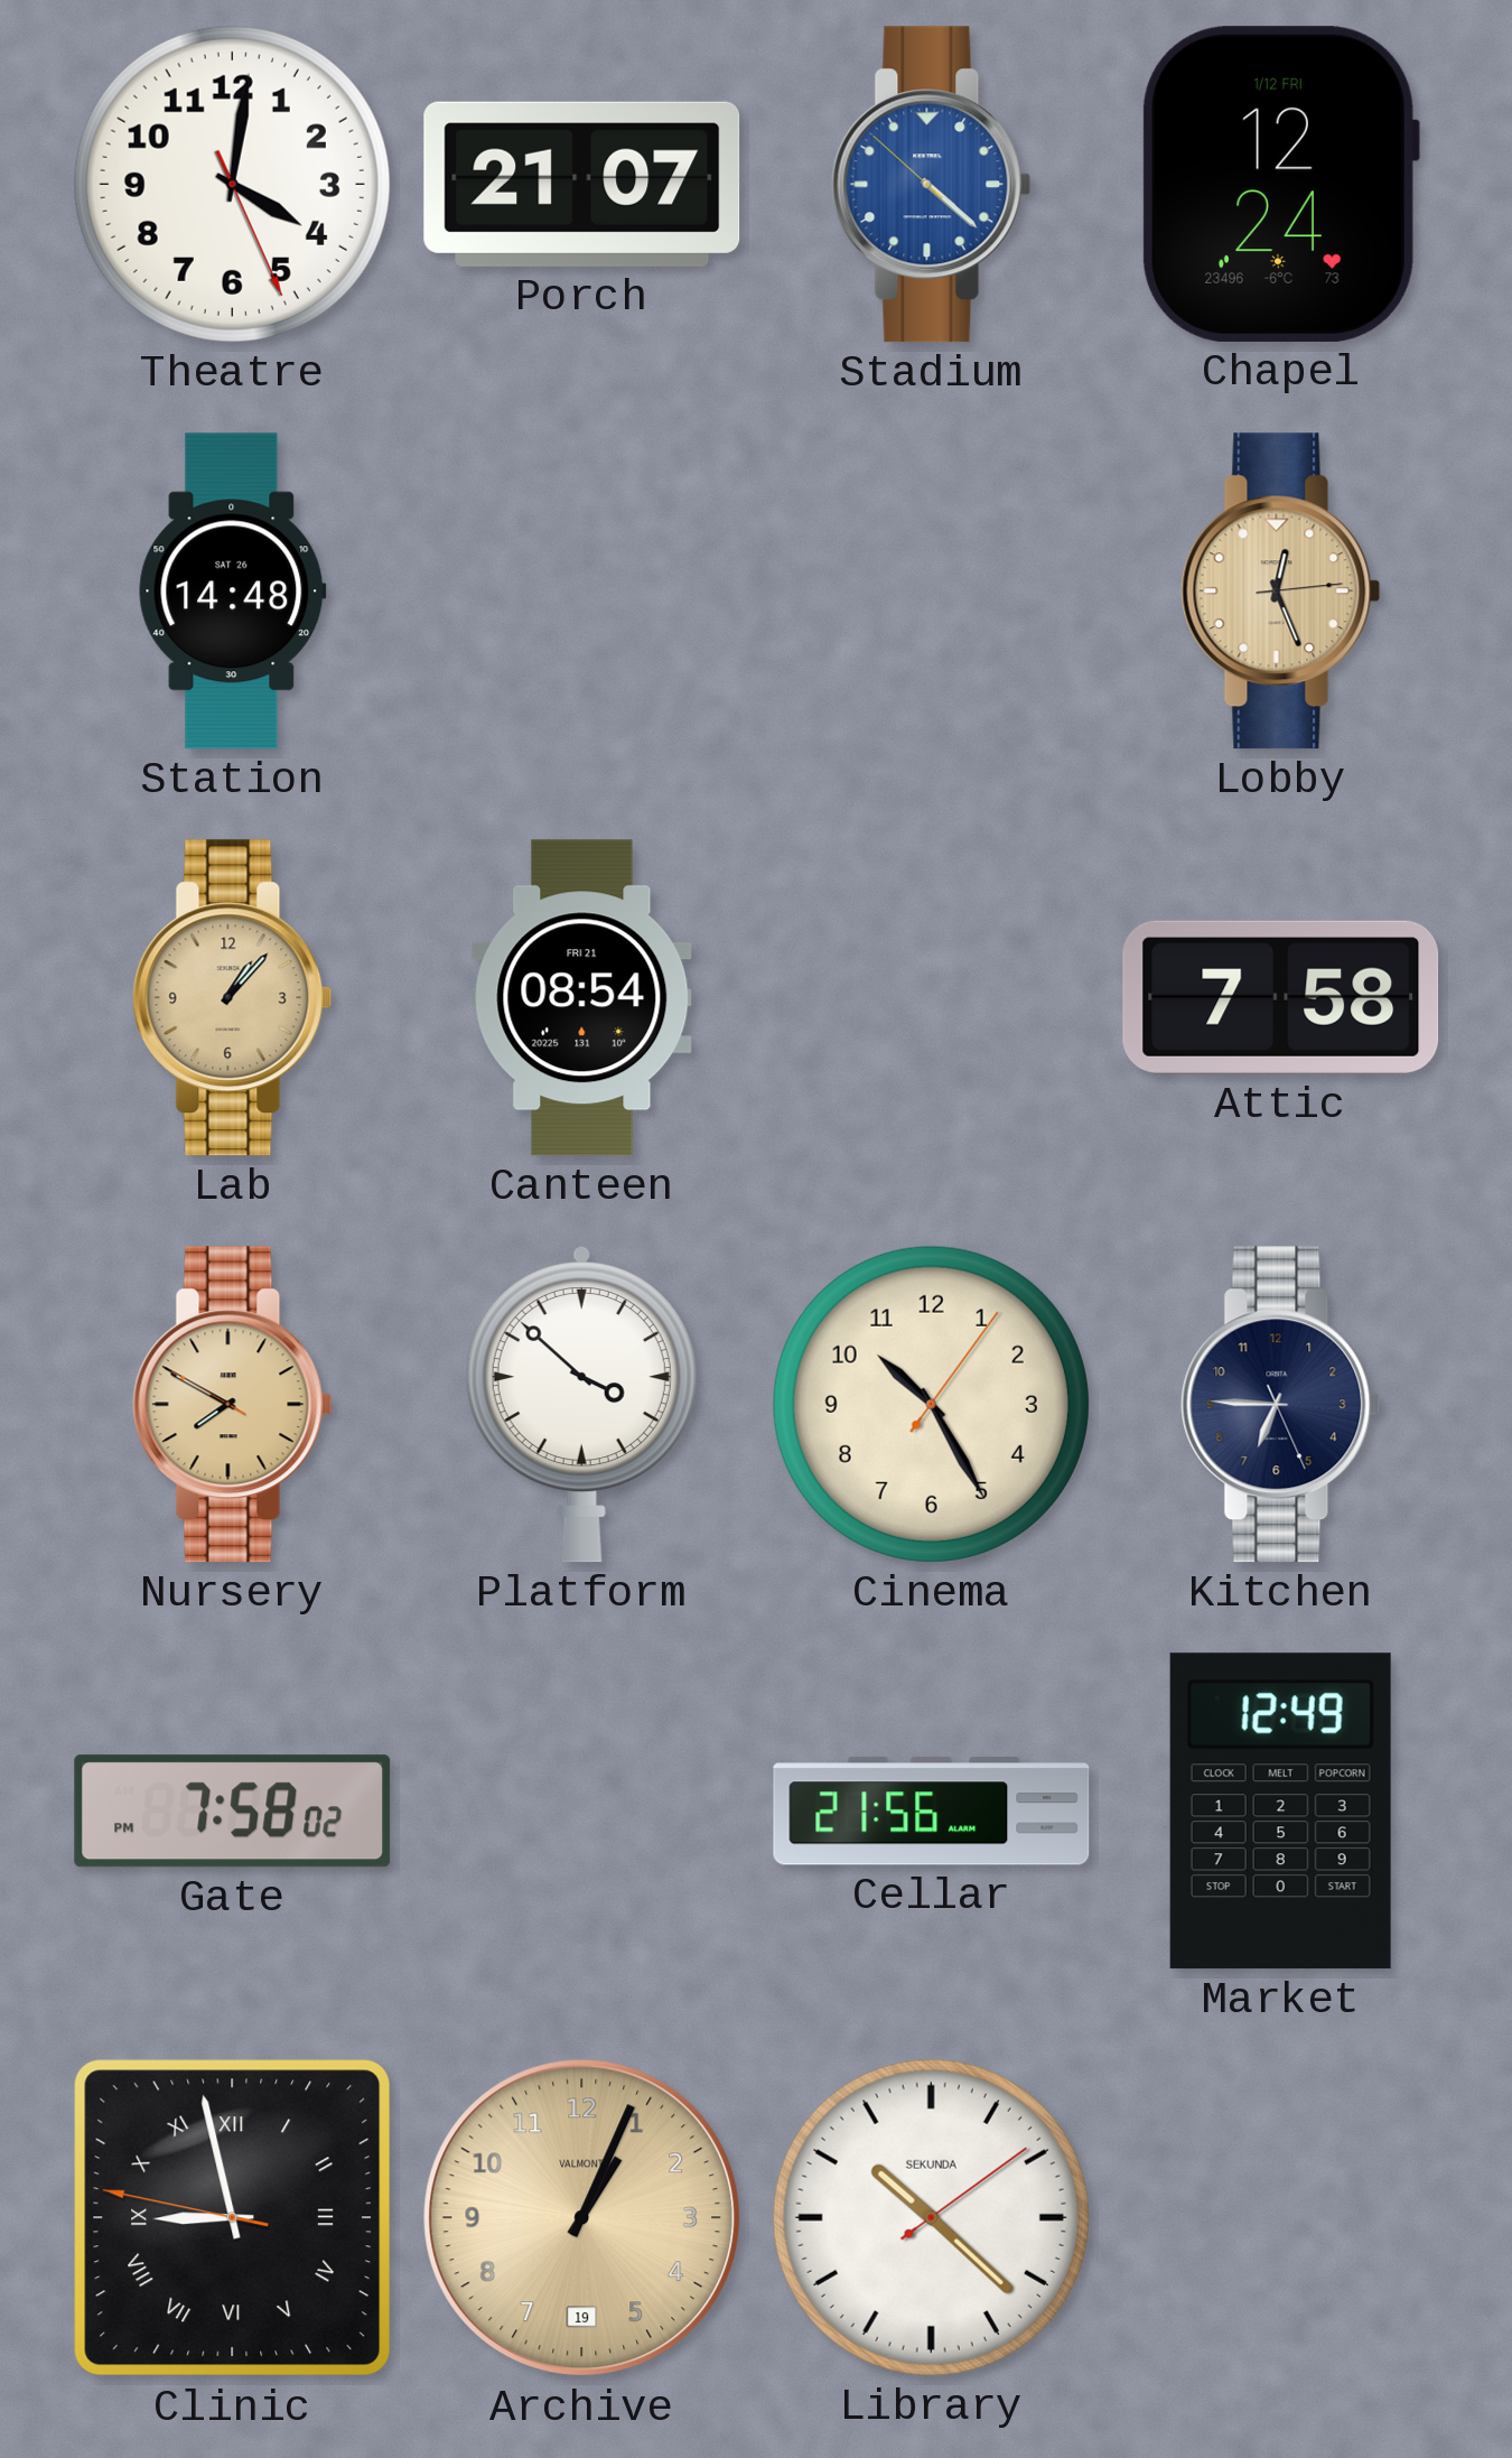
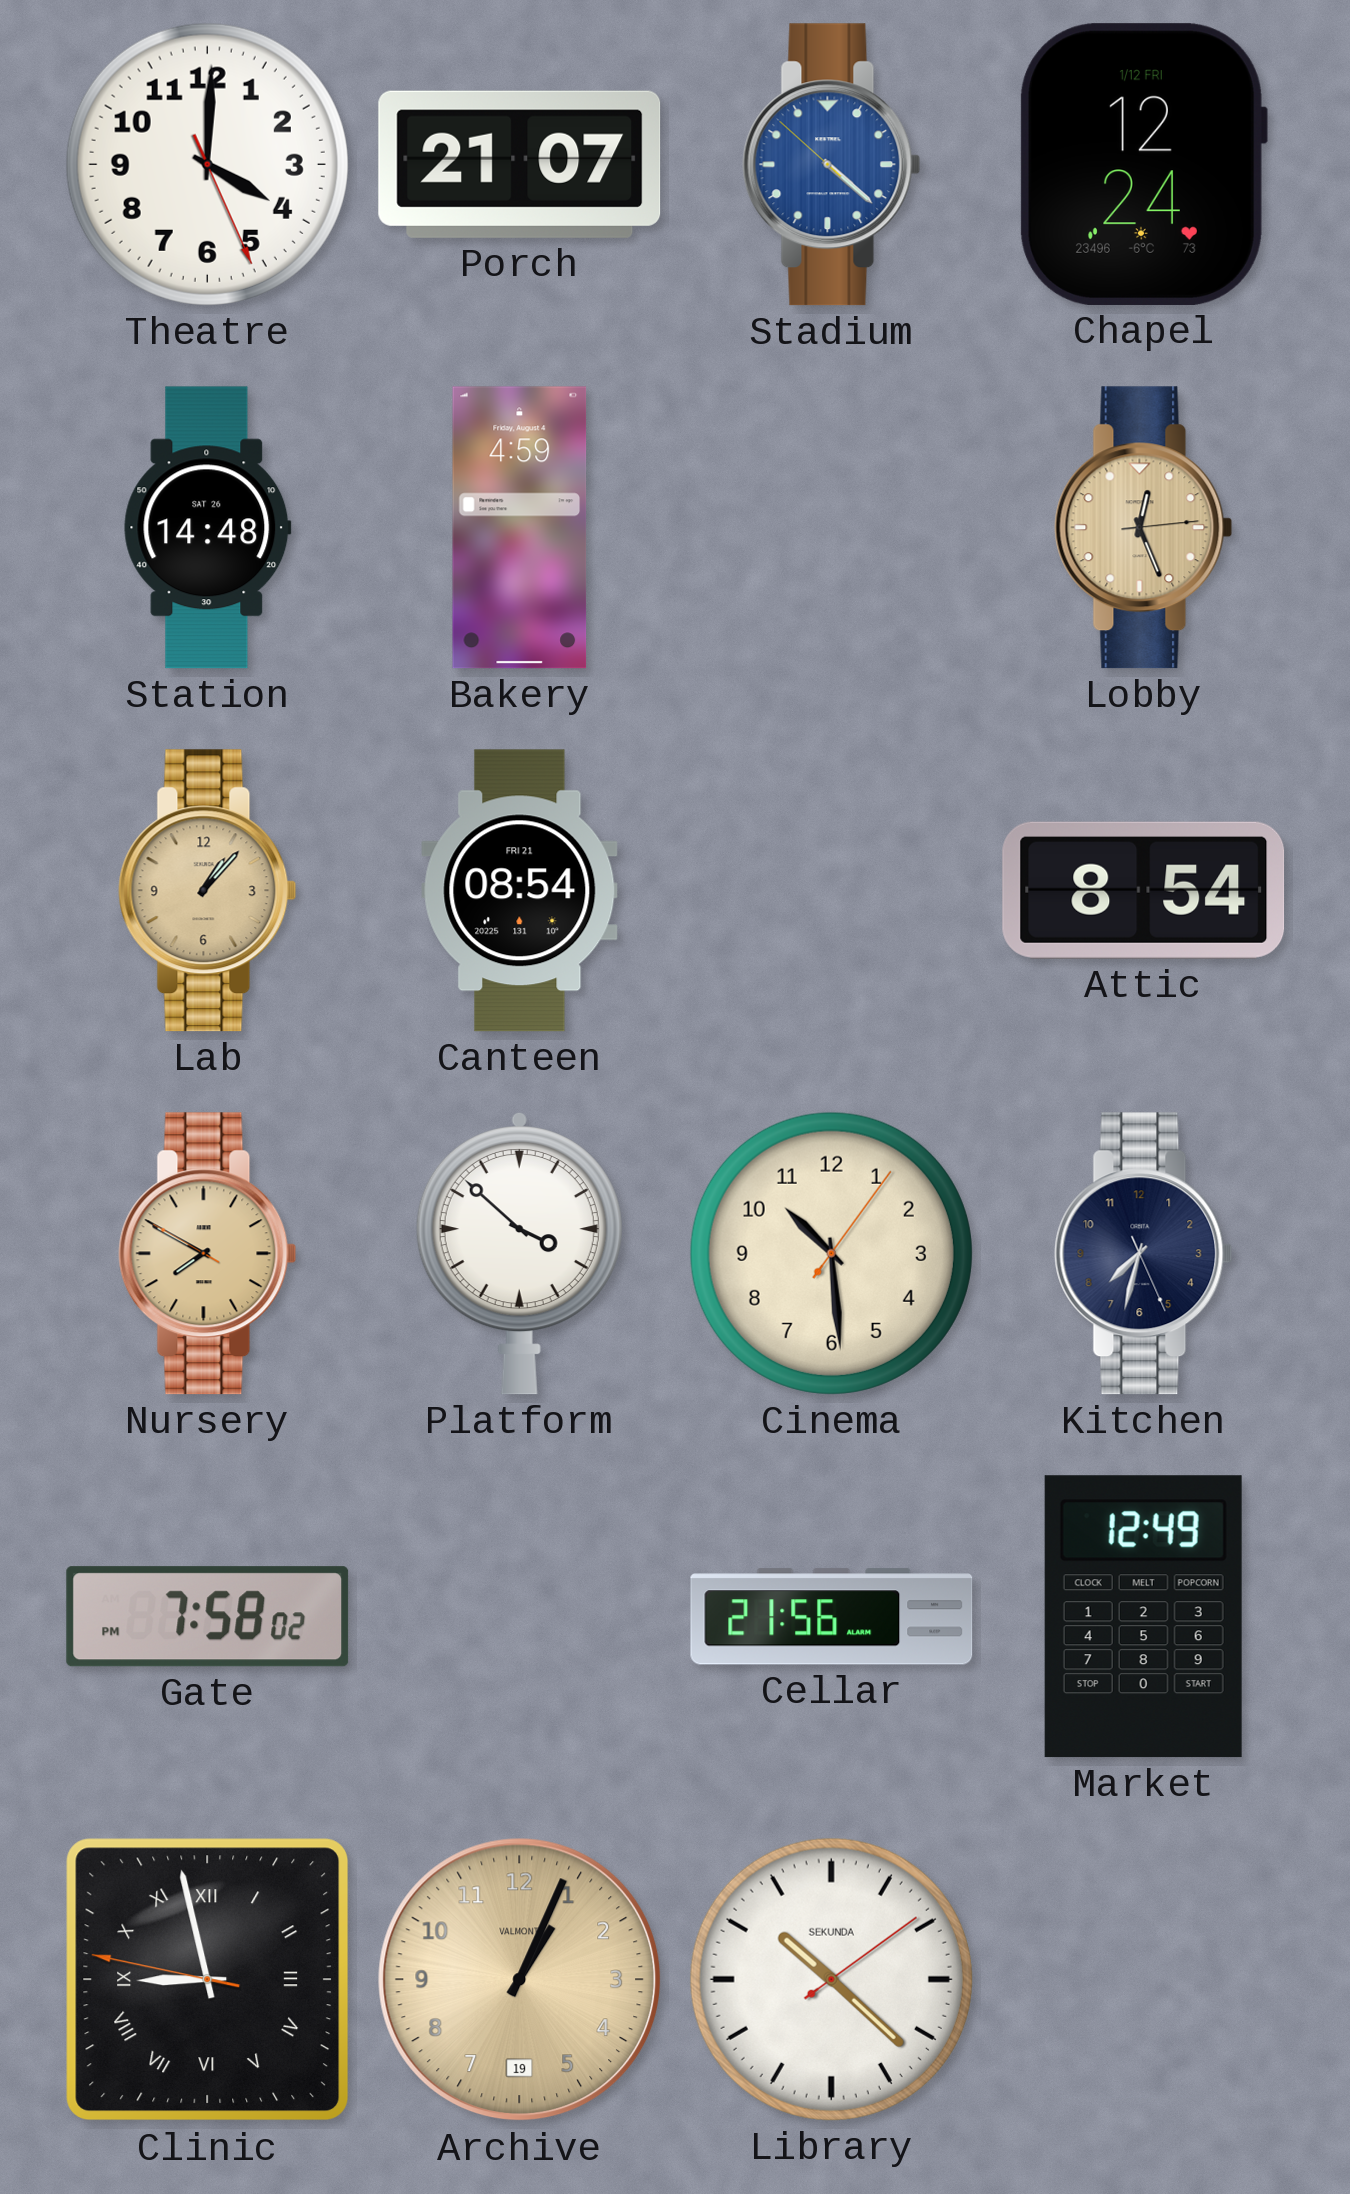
Theatre: 4:01 -> 4:00 (207, 164)
Bakery: none -> 4:59 (520, 528)
Attic: 7:58 -> 8:54 (1144, 890)
Cinema: 10:25 -> 10:29 (831, 1253)
Kitchen: 6:45 -> 7:32 (1144, 1254)
